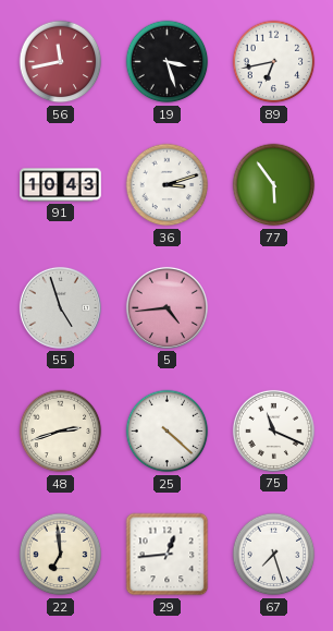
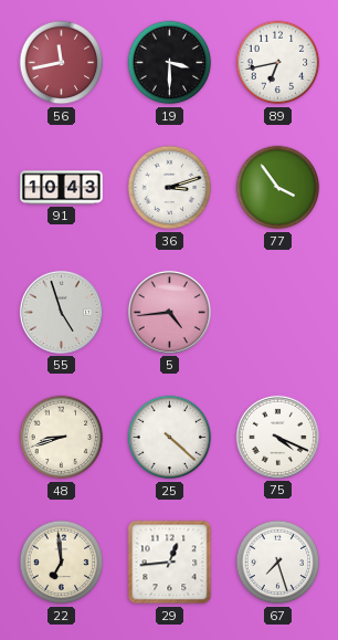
19: 3:27 -> 3:30 (170, 63)
77: 5:54 -> 3:54 (278, 188)
48: 2:42 -> 8:42 (62, 438)
75: 11:19 -> 4:19 (277, 437)
